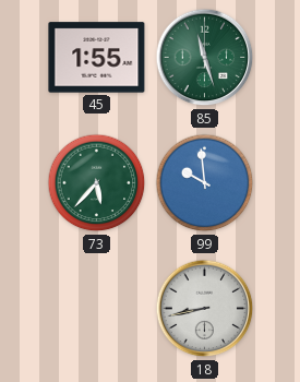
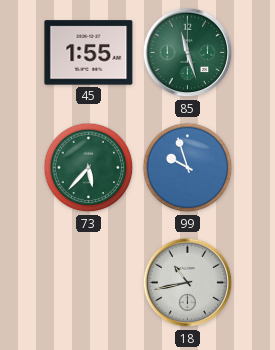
99: 9:59 -> 9:57 (188, 168)
18: 8:43 -> 10:43 (188, 283)
